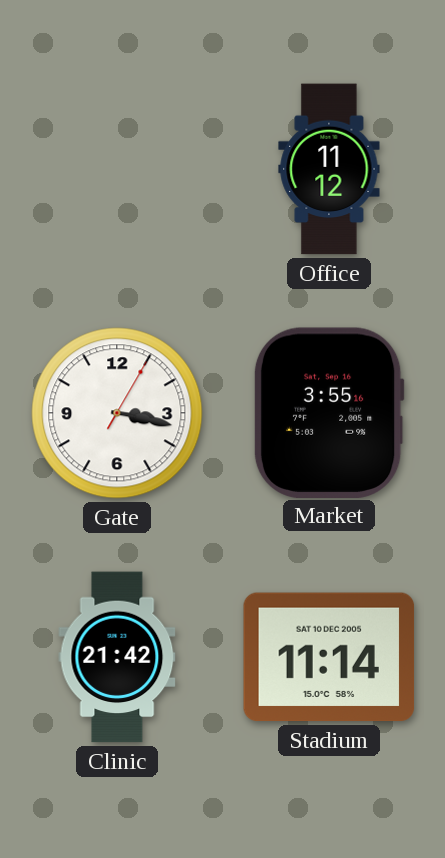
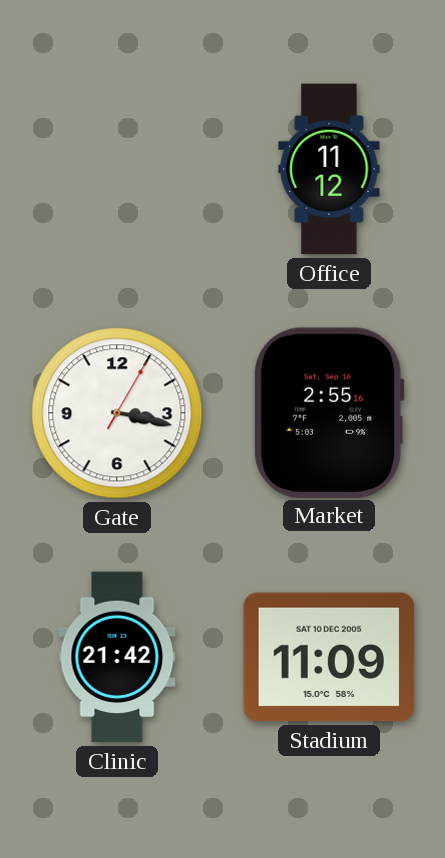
Market: 3:55 -> 2:55 (329, 412)
Stadium: 11:14 -> 11:09 (329, 657)
